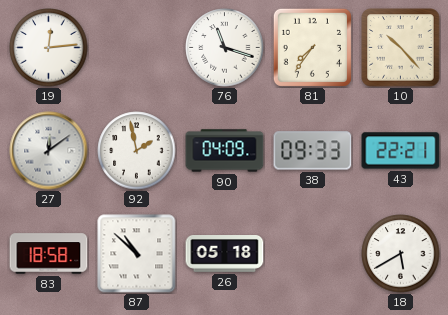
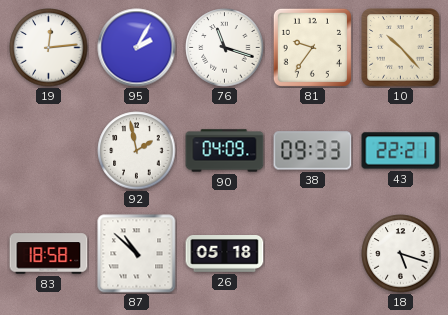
95: none -> 2:05 (137, 48)
81: 7:36 -> 9:36 (312, 47)
27: 12:09 -> none (49, 151)
18: 5:40 -> 5:18 (401, 254)
